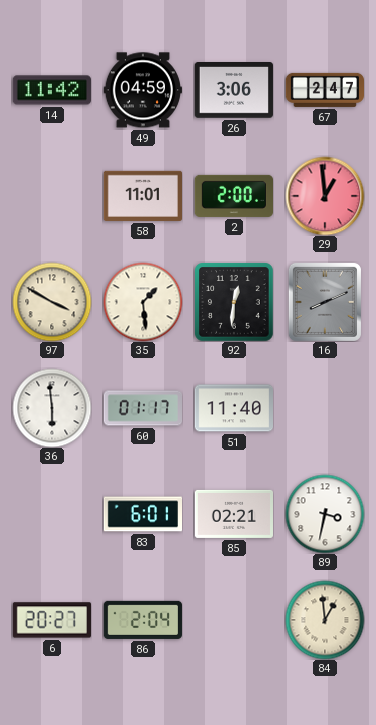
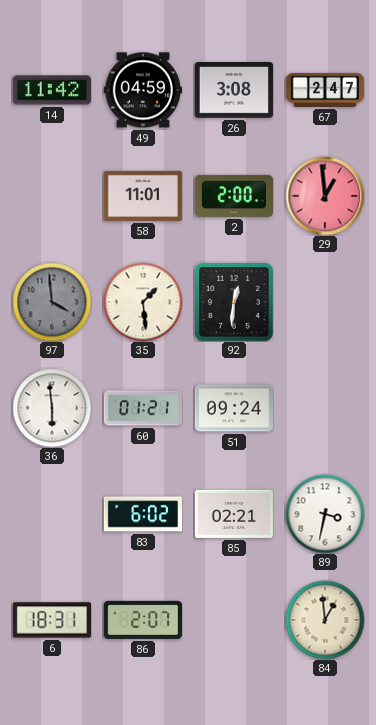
26: 3:06 -> 3:08 (234, 90)
97: 3:50 -> 3:59 (52, 302)
97 dial: cream -> grey (52, 302)
16: 8:11 -> none (325, 302)
60: 01:17 -> 01:21 (142, 408)
51: 11:40 -> 09:24 (233, 408)
83: 6:01 -> 6:02 (142, 514)
6: 20:27 -> 18:31 (51, 620)
86: 2:04 -> 2:07 (143, 620)
